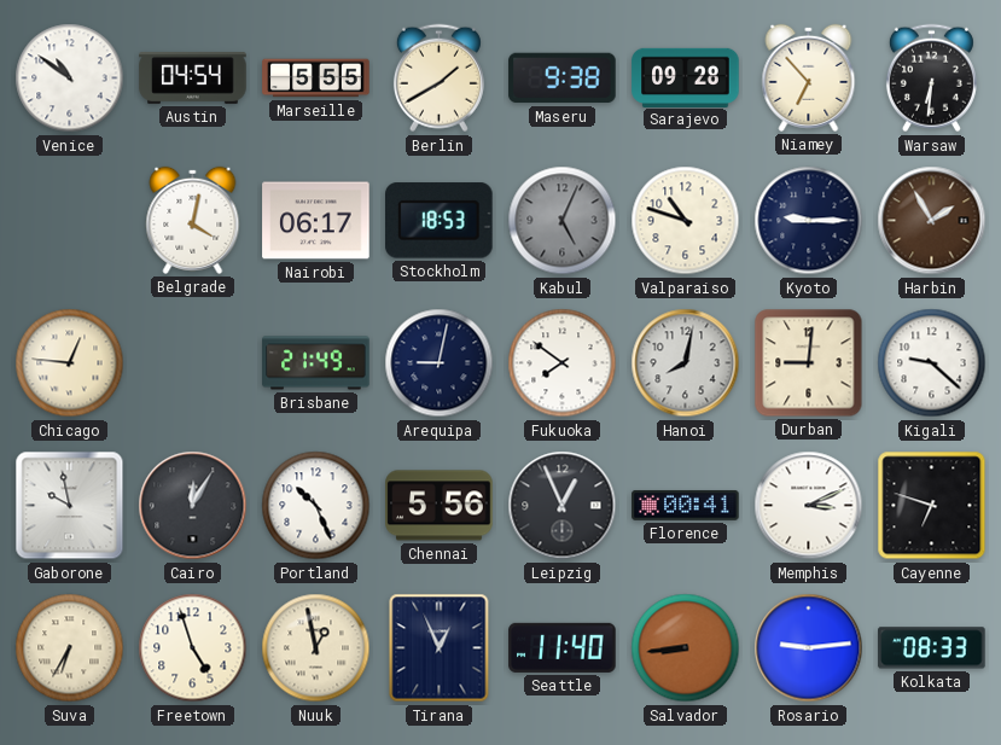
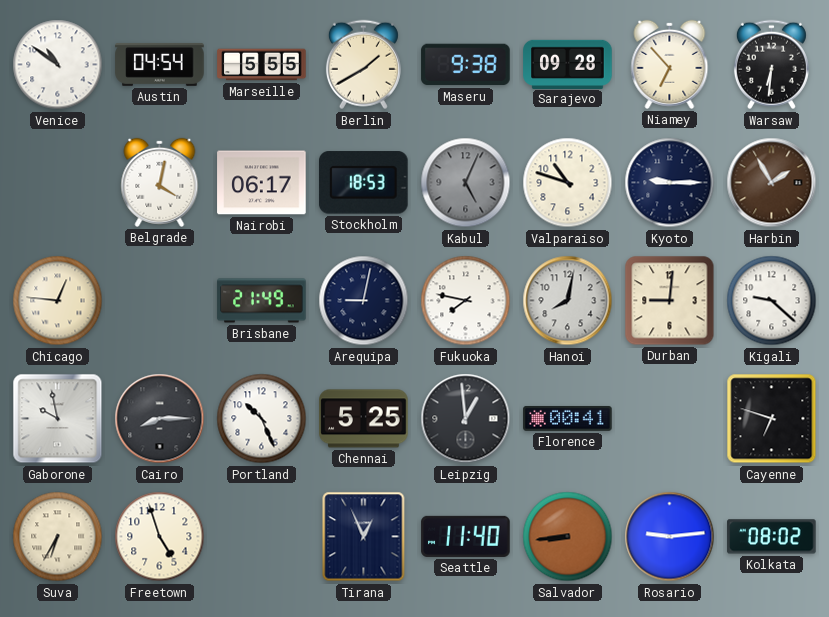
Fukuoka: 7:51 -> 7:47 (466, 301)
Cairo: 12:05 -> 8:15 (160, 419)
Chennai: 5:56 -> 5:25 (364, 419)
Leipzig: 12:56 -> 12:59 (466, 419)
Memphis: 3:11 -> none (809, 506)
Nuuk: 12:58 -> none (316, 648)
Kolkata: 08:33 -> 08:02 (772, 537)
